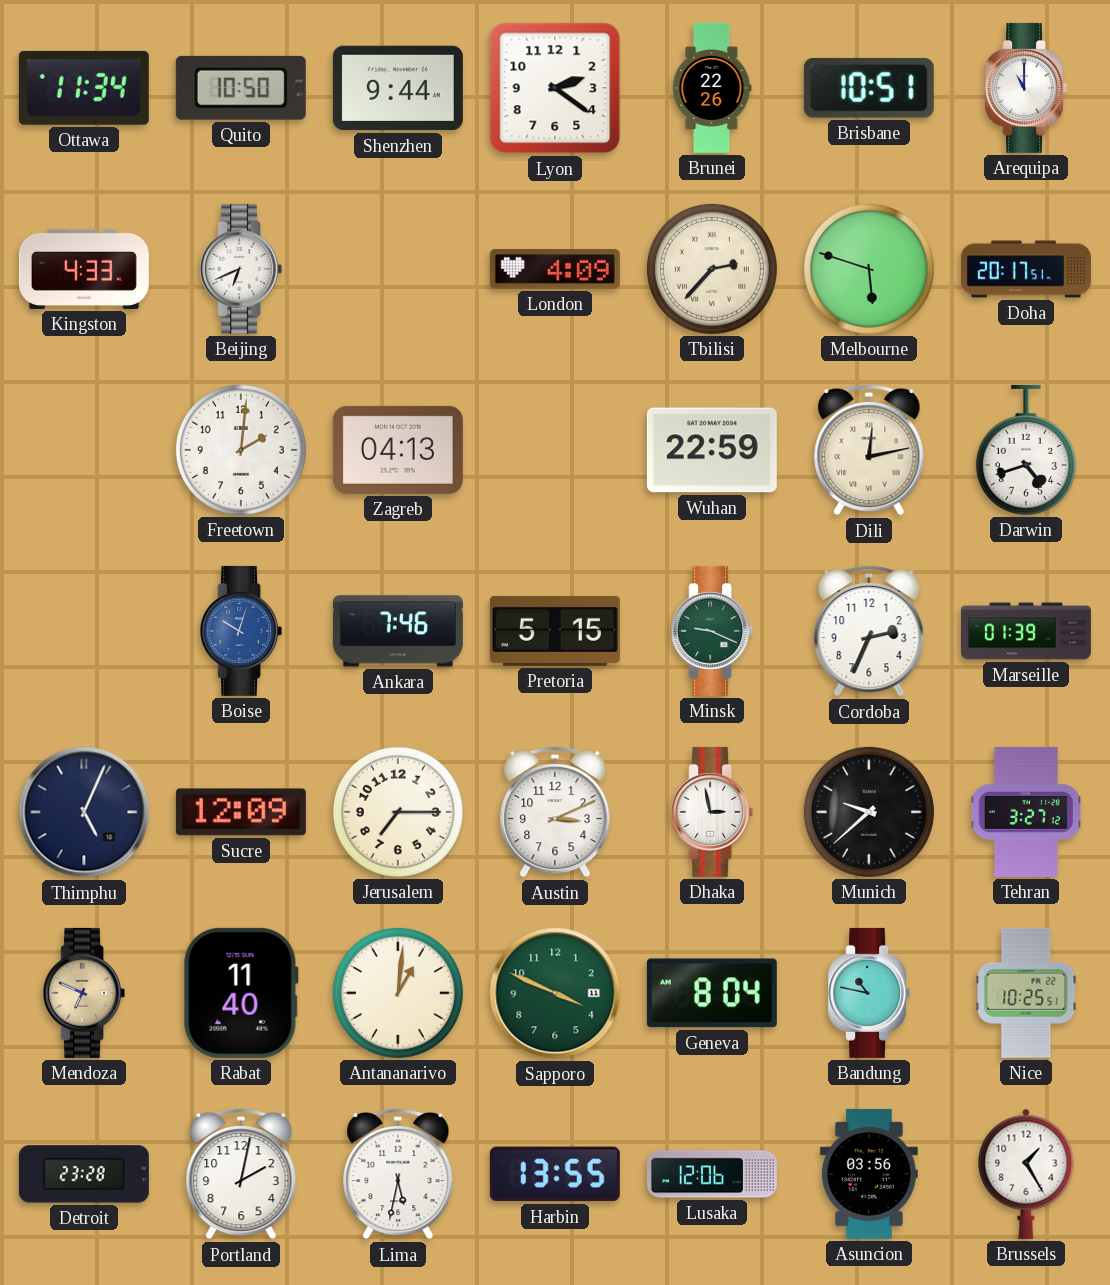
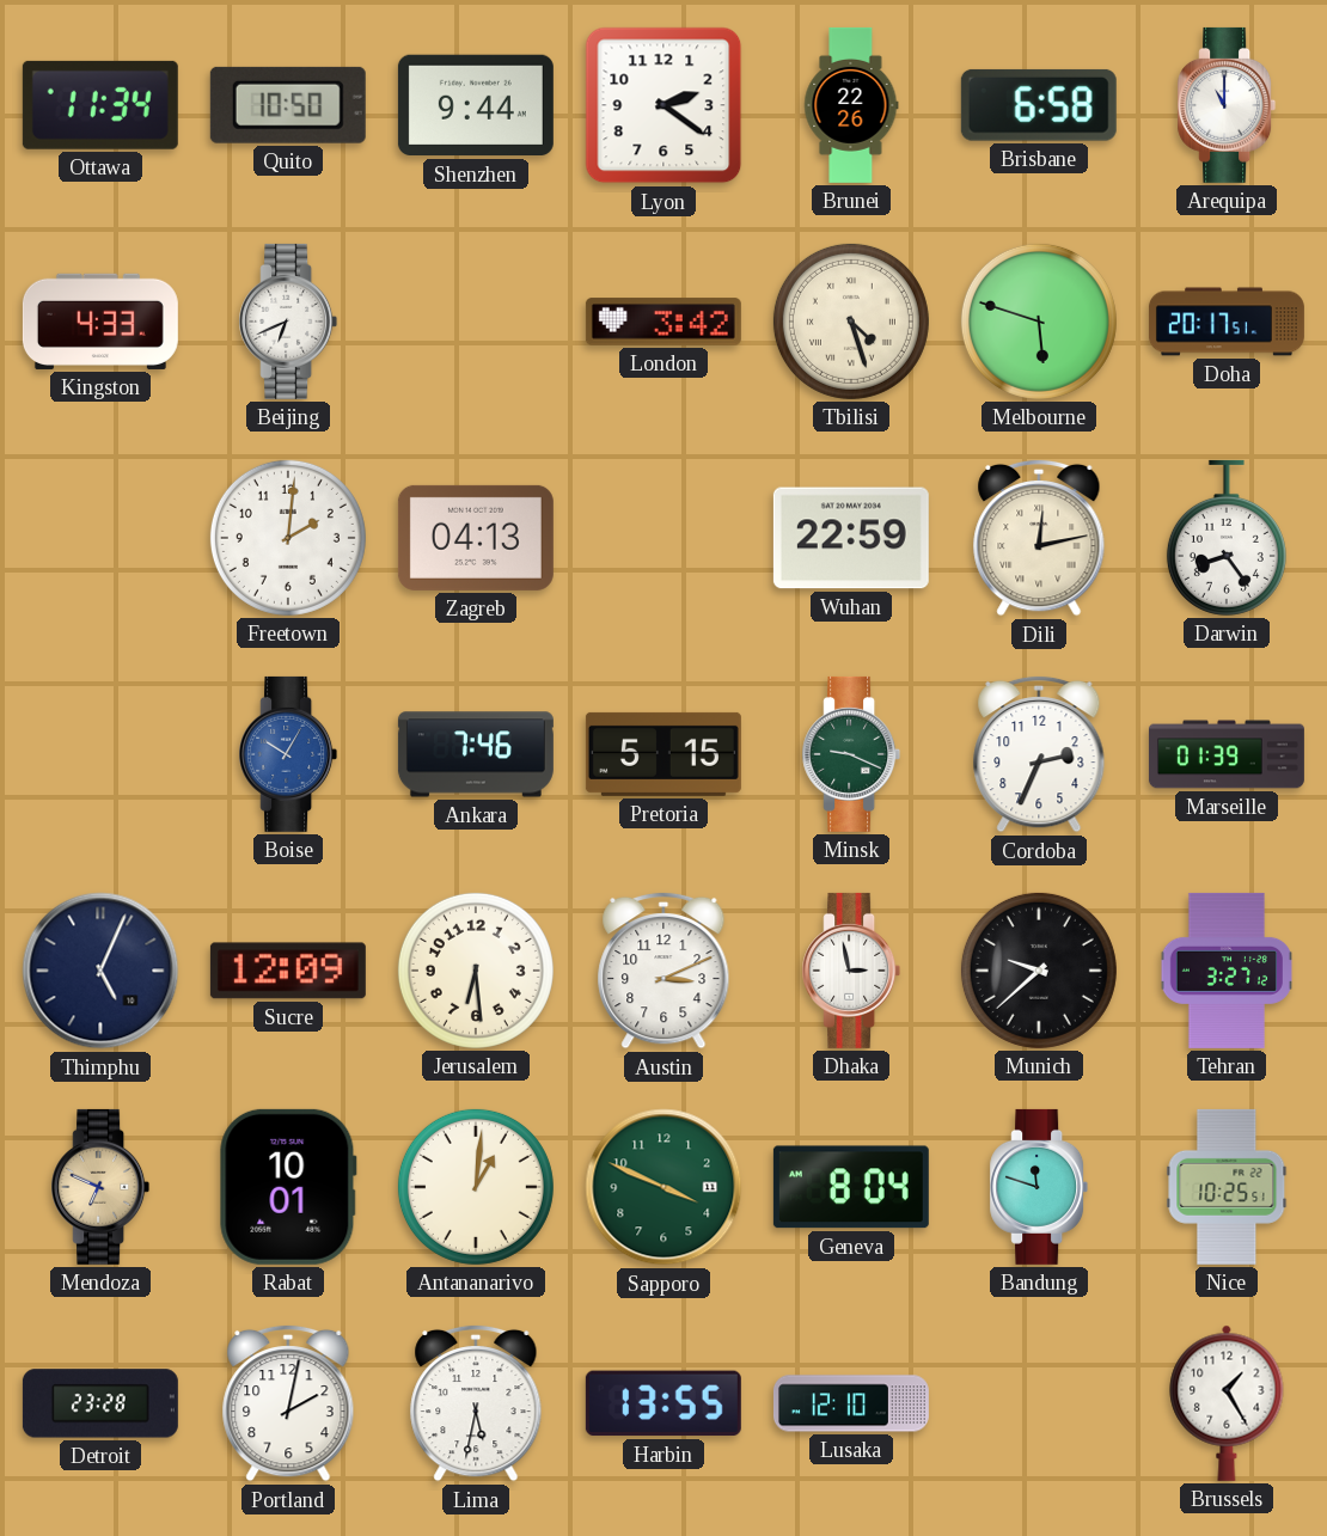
Brisbane: 10:51 -> 6:58 (1039, 105)
London: 4:09 -> 3:42 (663, 322)
Tbilisi: 2:37 -> 4:27 (851, 322)
Darwin: 4:42 -> 8:24 (1227, 538)
Boise: 10:03 -> 10:05 (288, 754)
Jerusalem: 7:15 -> 6:29 (476, 971)
Rabat: 11:40 -> 10:01 (288, 1187)
Bandung: 10:47 -> 11:48 (1039, 1187)
Lusaka: 12:06 -> 12:10 (851, 1403)
Asuncion: 03:56 -> none (869, 1174)
